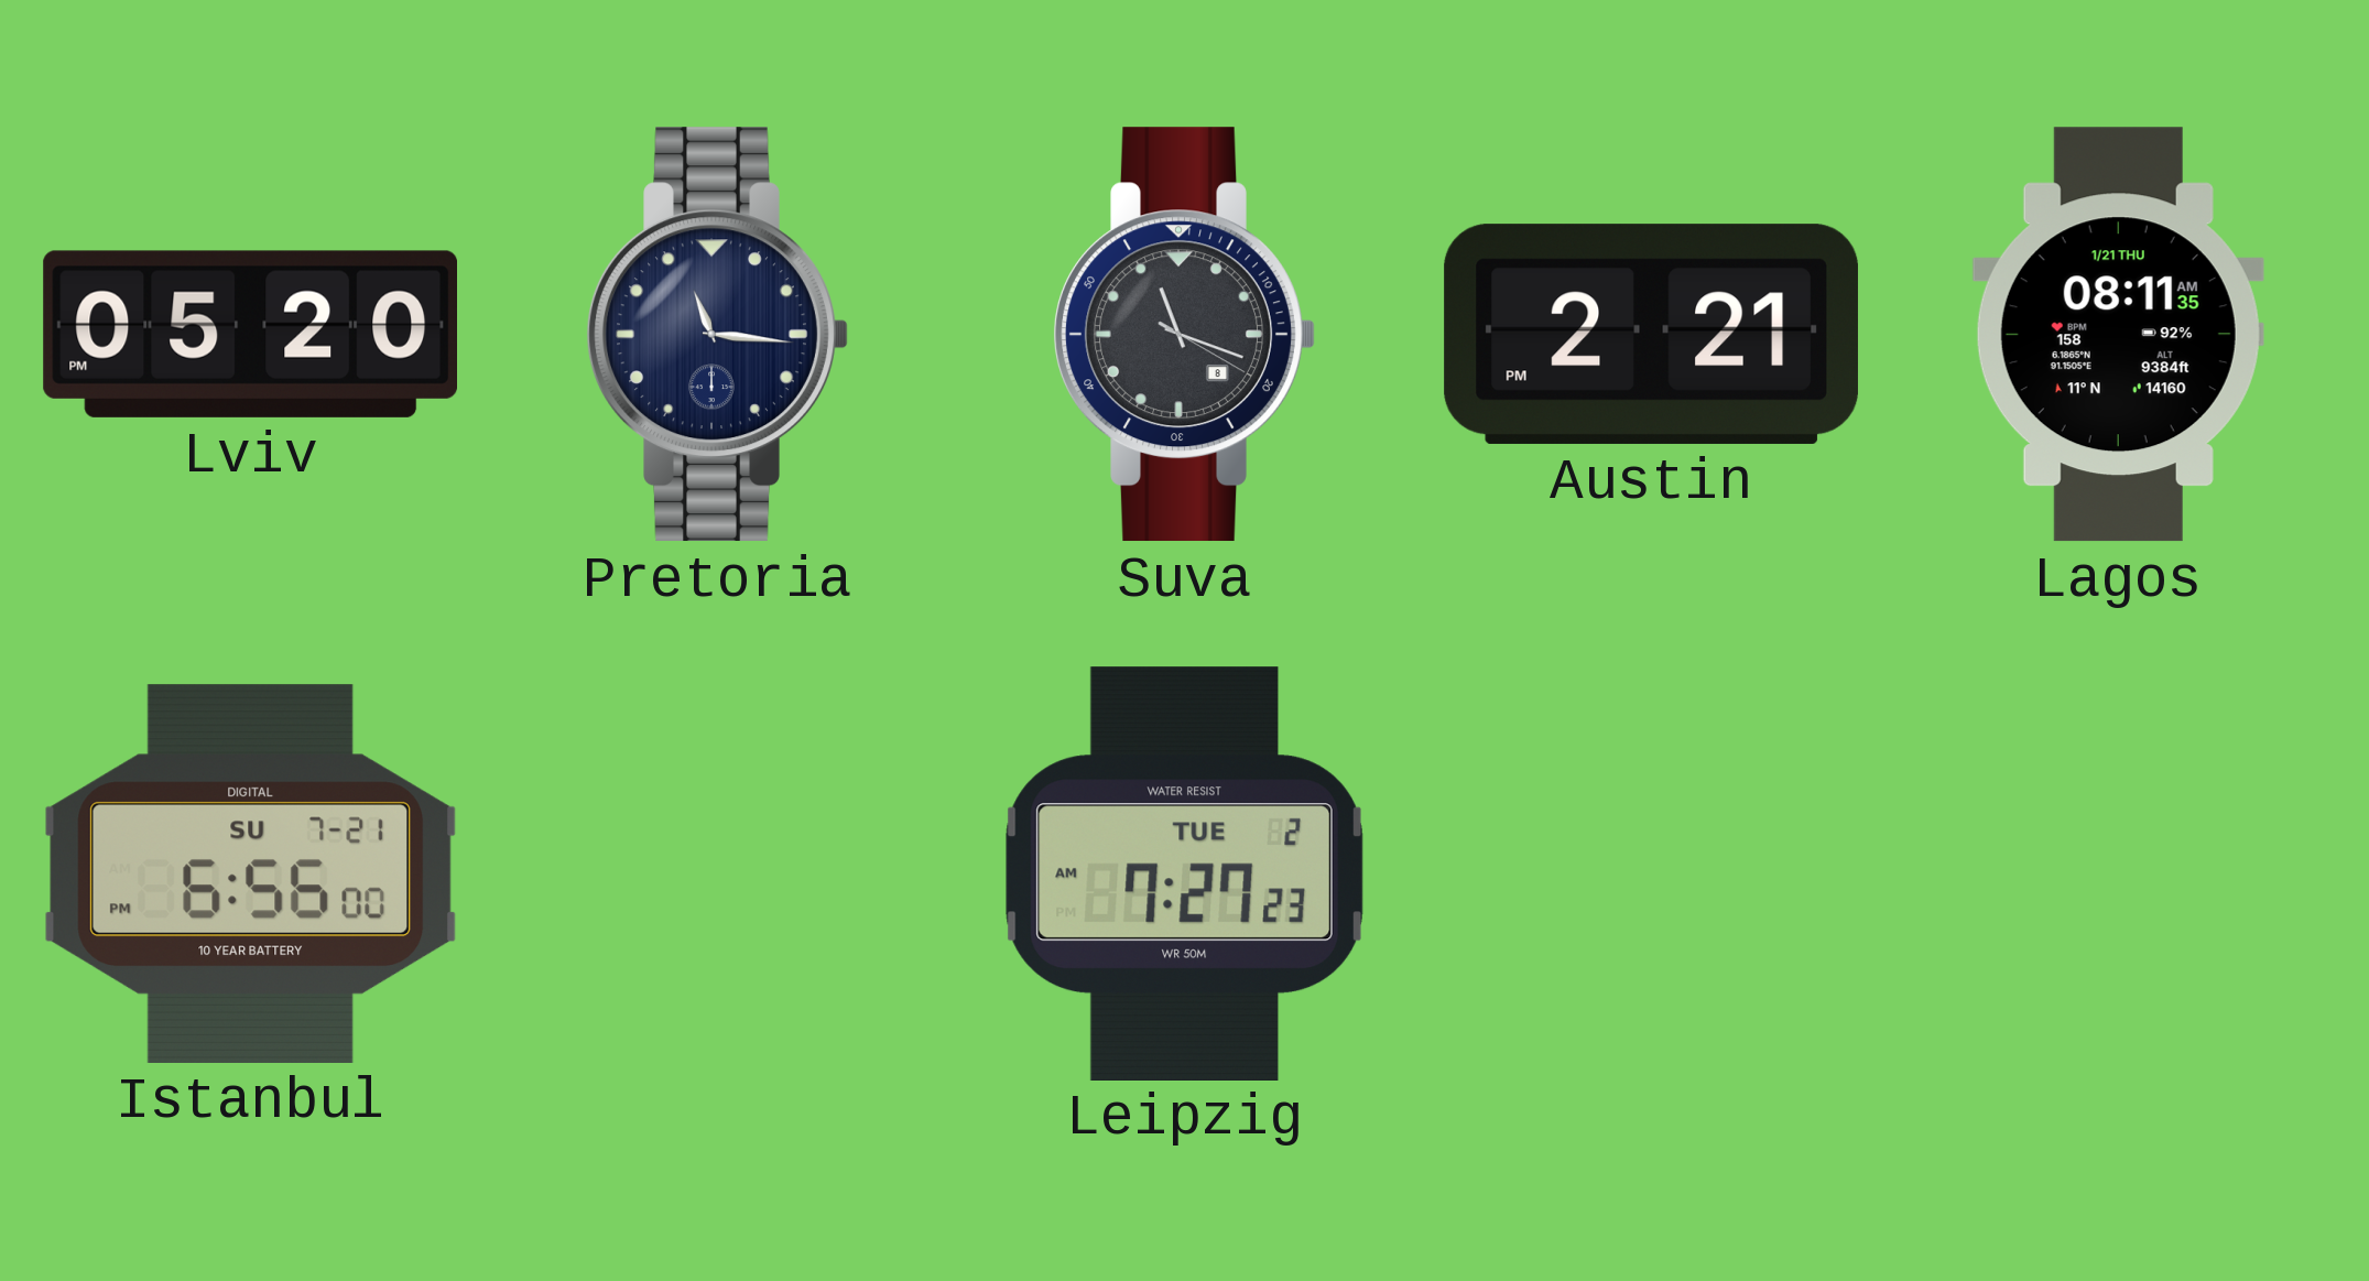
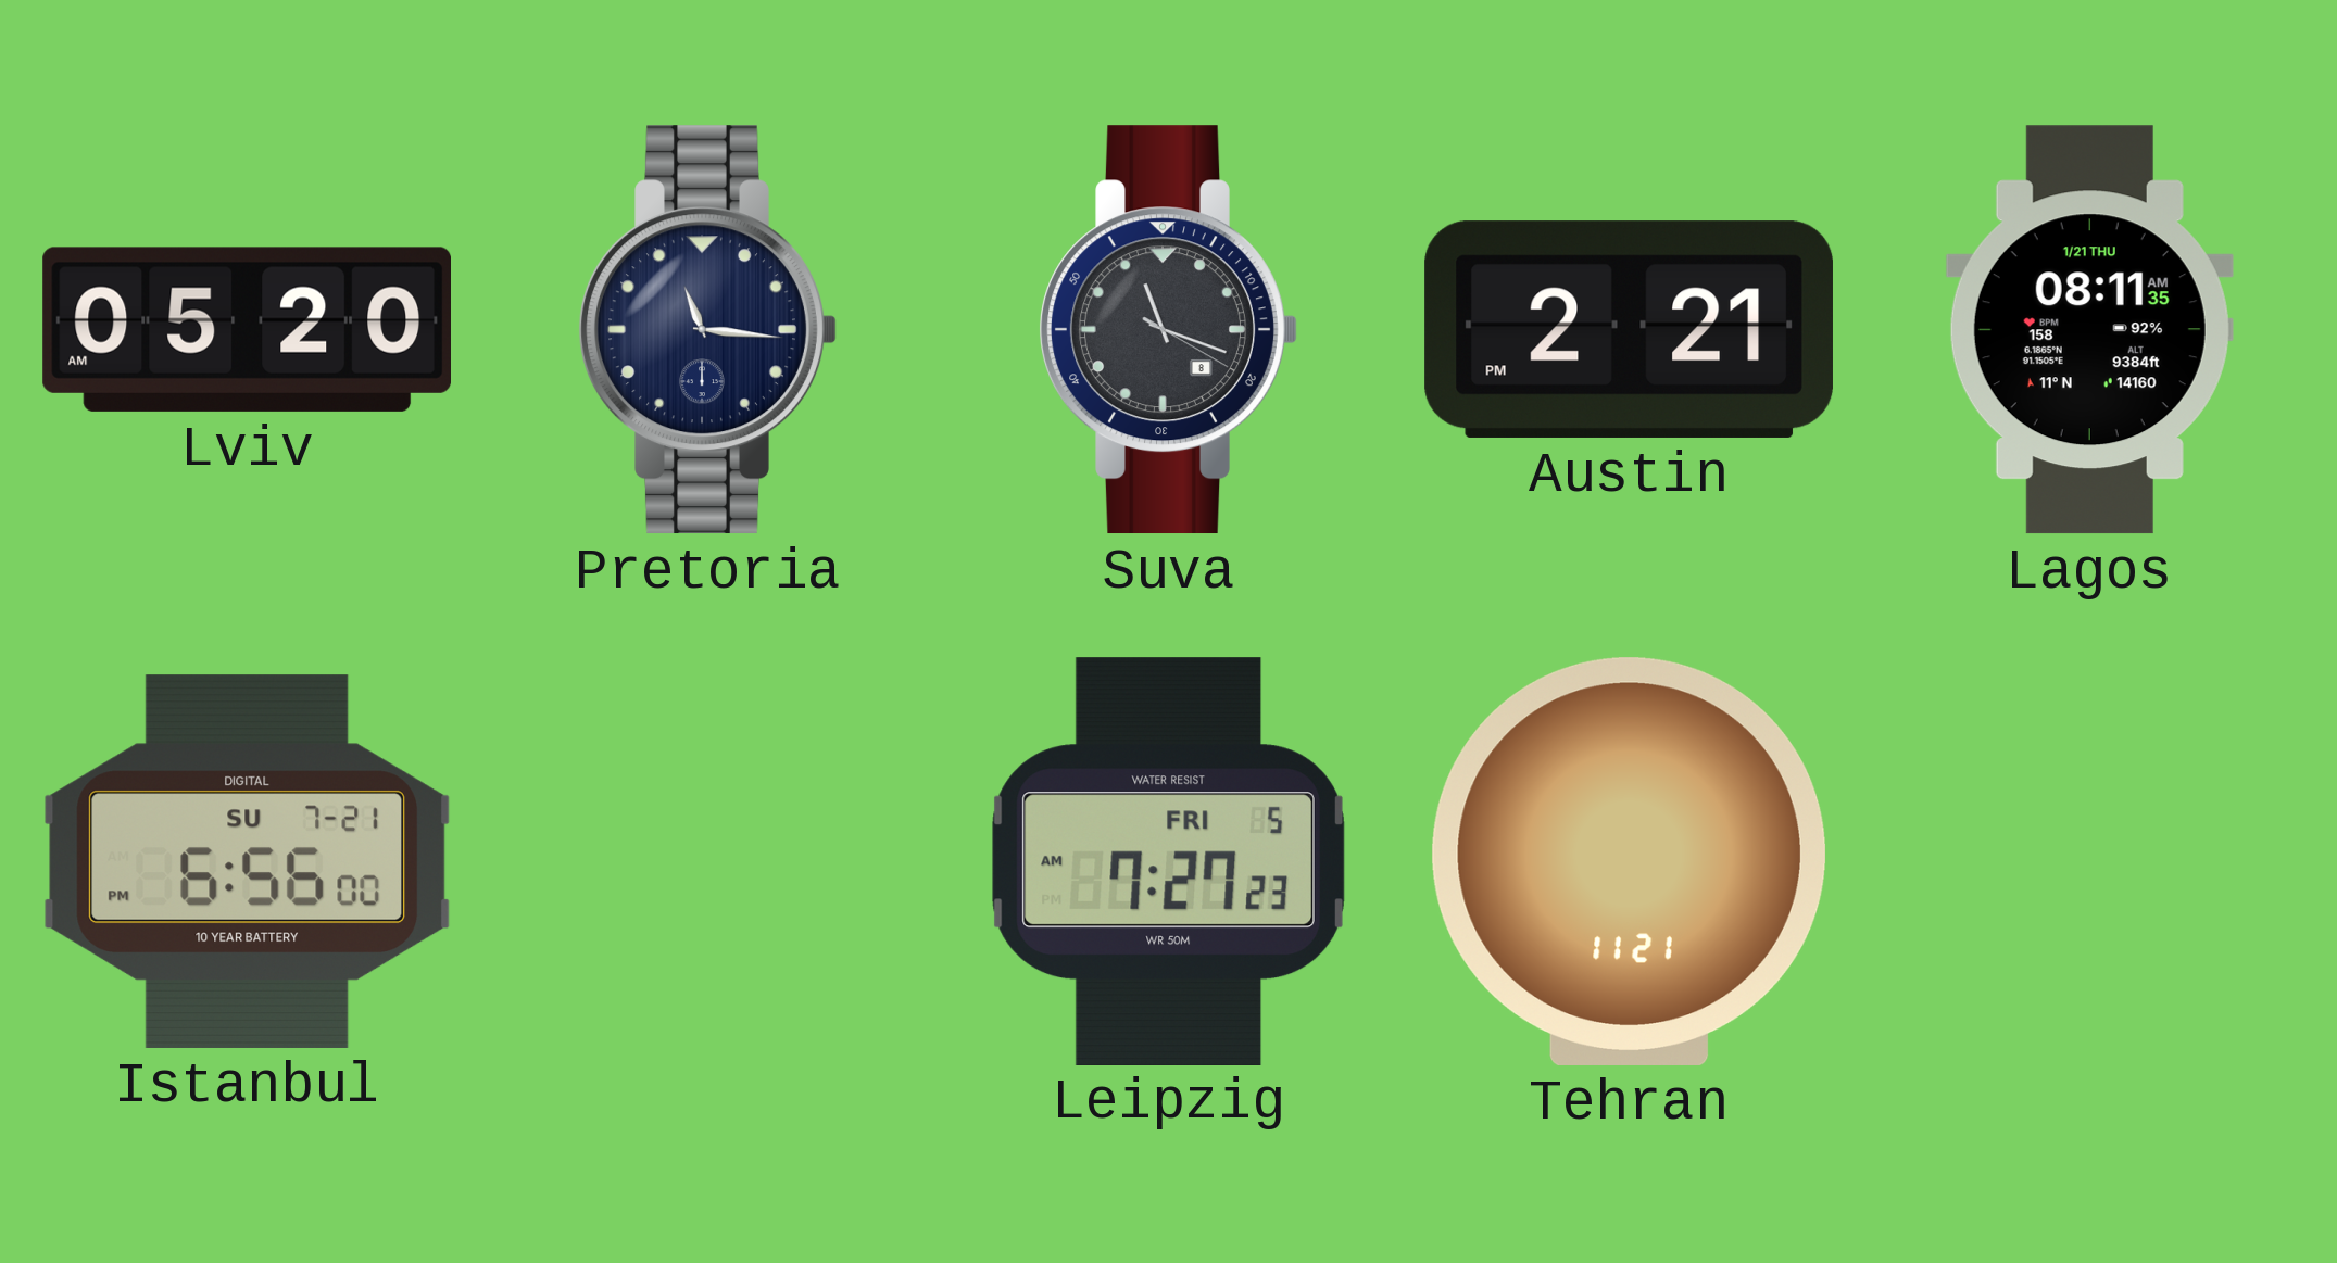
Lviv: 05:20 PM -> 05:20 AM (247, 329)
Leipzig date: TUE 2 -> FRI 5 (1168, 861)
Tehran: none -> 11:21 (1629, 861)
